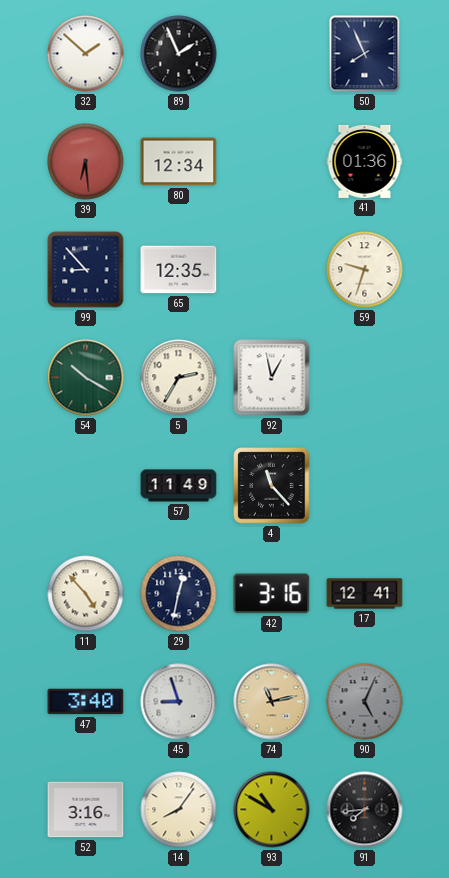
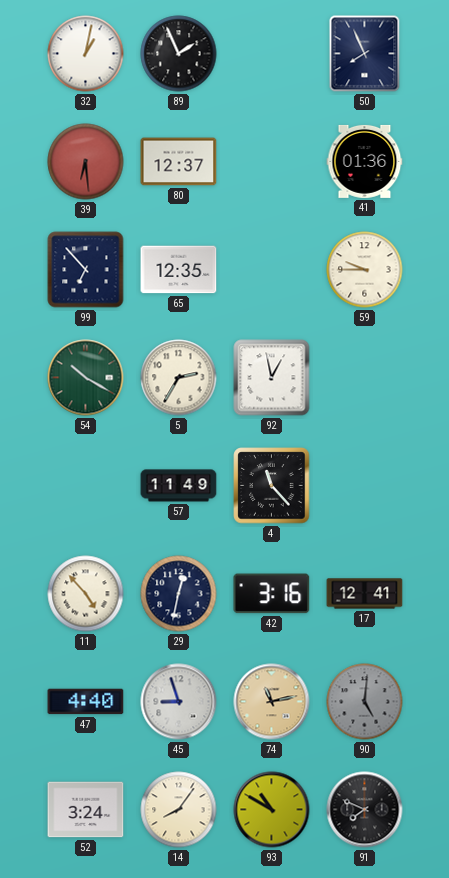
32: 1:52 -> 1:02 (86, 54)
80: 12:34 -> 12:37 (179, 162)
99: 8:53 -> 6:53 (86, 270)
59: 9:33 -> 9:45 (365, 270)
47: 3:40 -> 4:40 (86, 702)
90: 5:04 -> 5:01 (365, 702)
52: 3:16 -> 3:24 (86, 810)
91: 7:44 -> 7:49 (365, 810)
